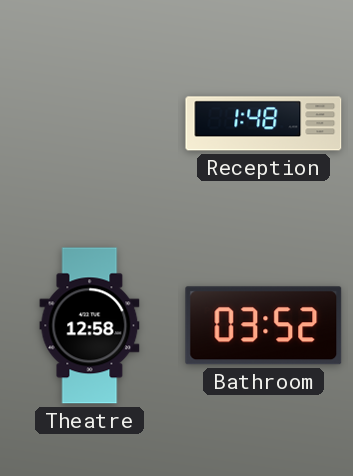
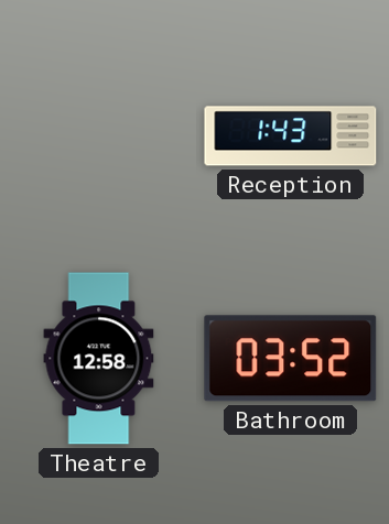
Reception: 1:48 -> 1:43 (291, 137)
